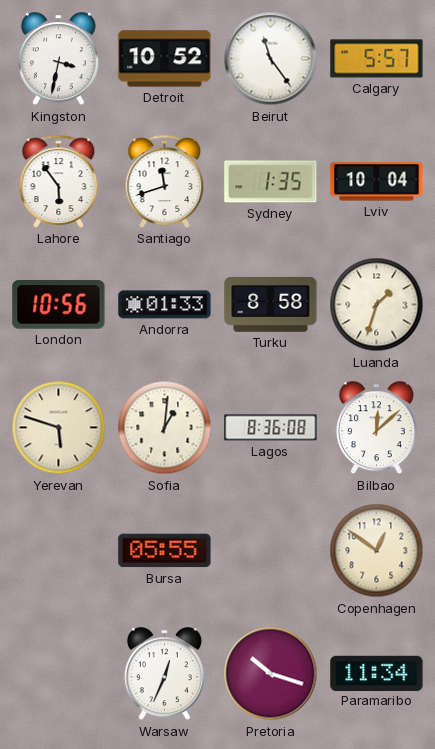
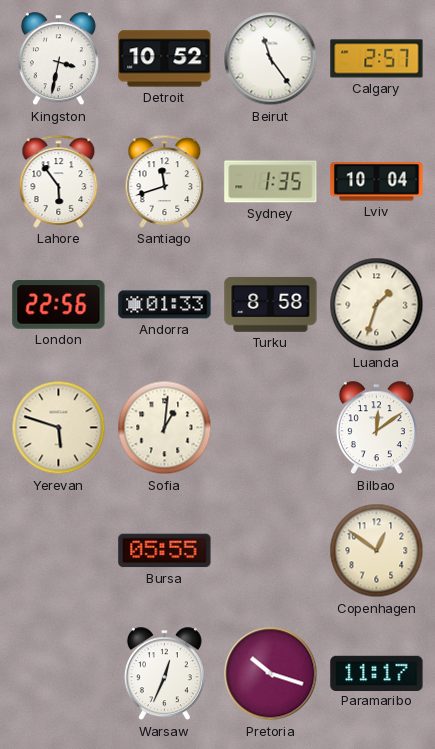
Calgary: 5:57 -> 2:57 (377, 59)
London: 10:56 -> 22:56 (59, 305)
Lagos: 8:36 -> none (271, 428)
Bilbao: 12:08 -> 12:09 (376, 428)
Paramaribo: 11:34 -> 11:17 (377, 673)
